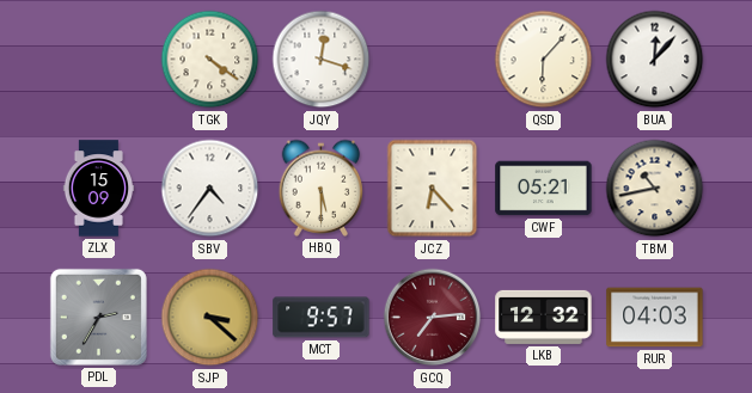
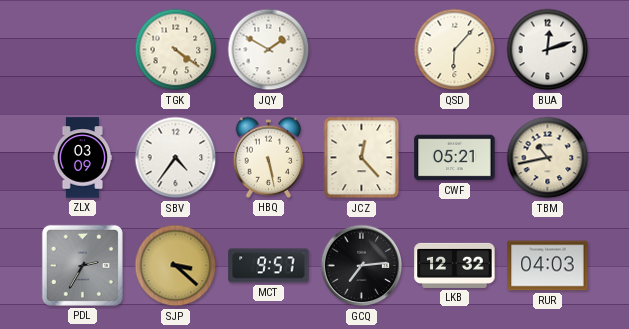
JQY: 12:18 -> 1:50 (269, 50)
BUA: 12:07 -> 12:12 (548, 50)
ZLX: 15:09 -> 03:09 (83, 158)
HBQ: 5:30 -> 5:28 (269, 157)
JCZ: 6:23 -> 12:23 (362, 158)
GCQ dial: burgundy -> black (362, 266)
